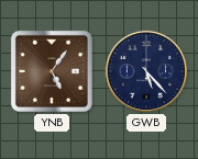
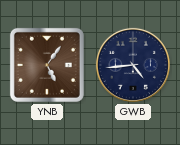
GWB: 5:23 -> 4:44 (133, 65)
